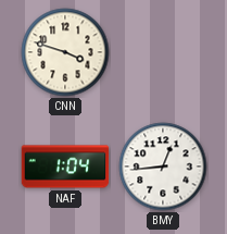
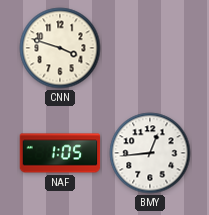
NAF: 1:04 -> 1:05 (60, 153)
